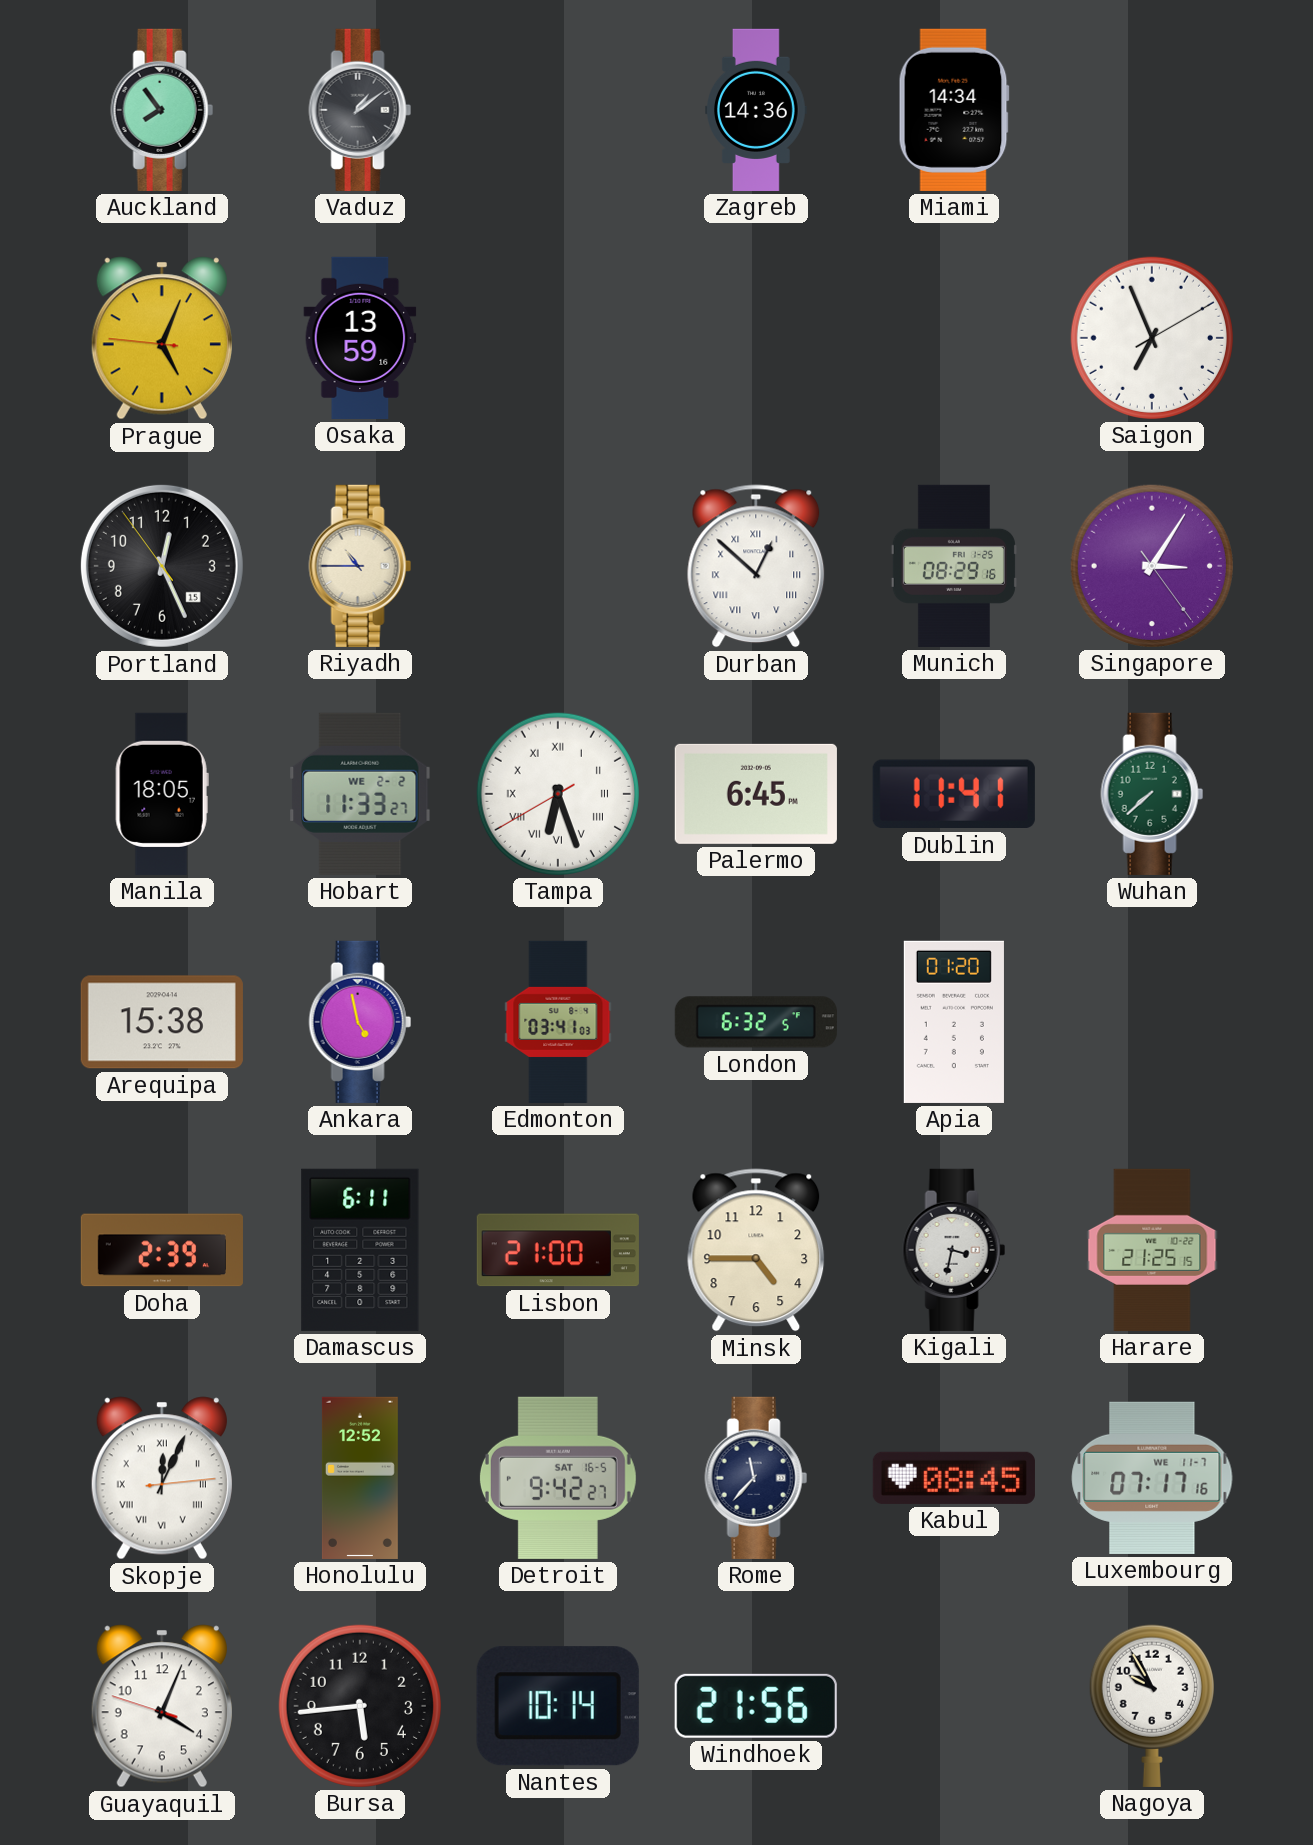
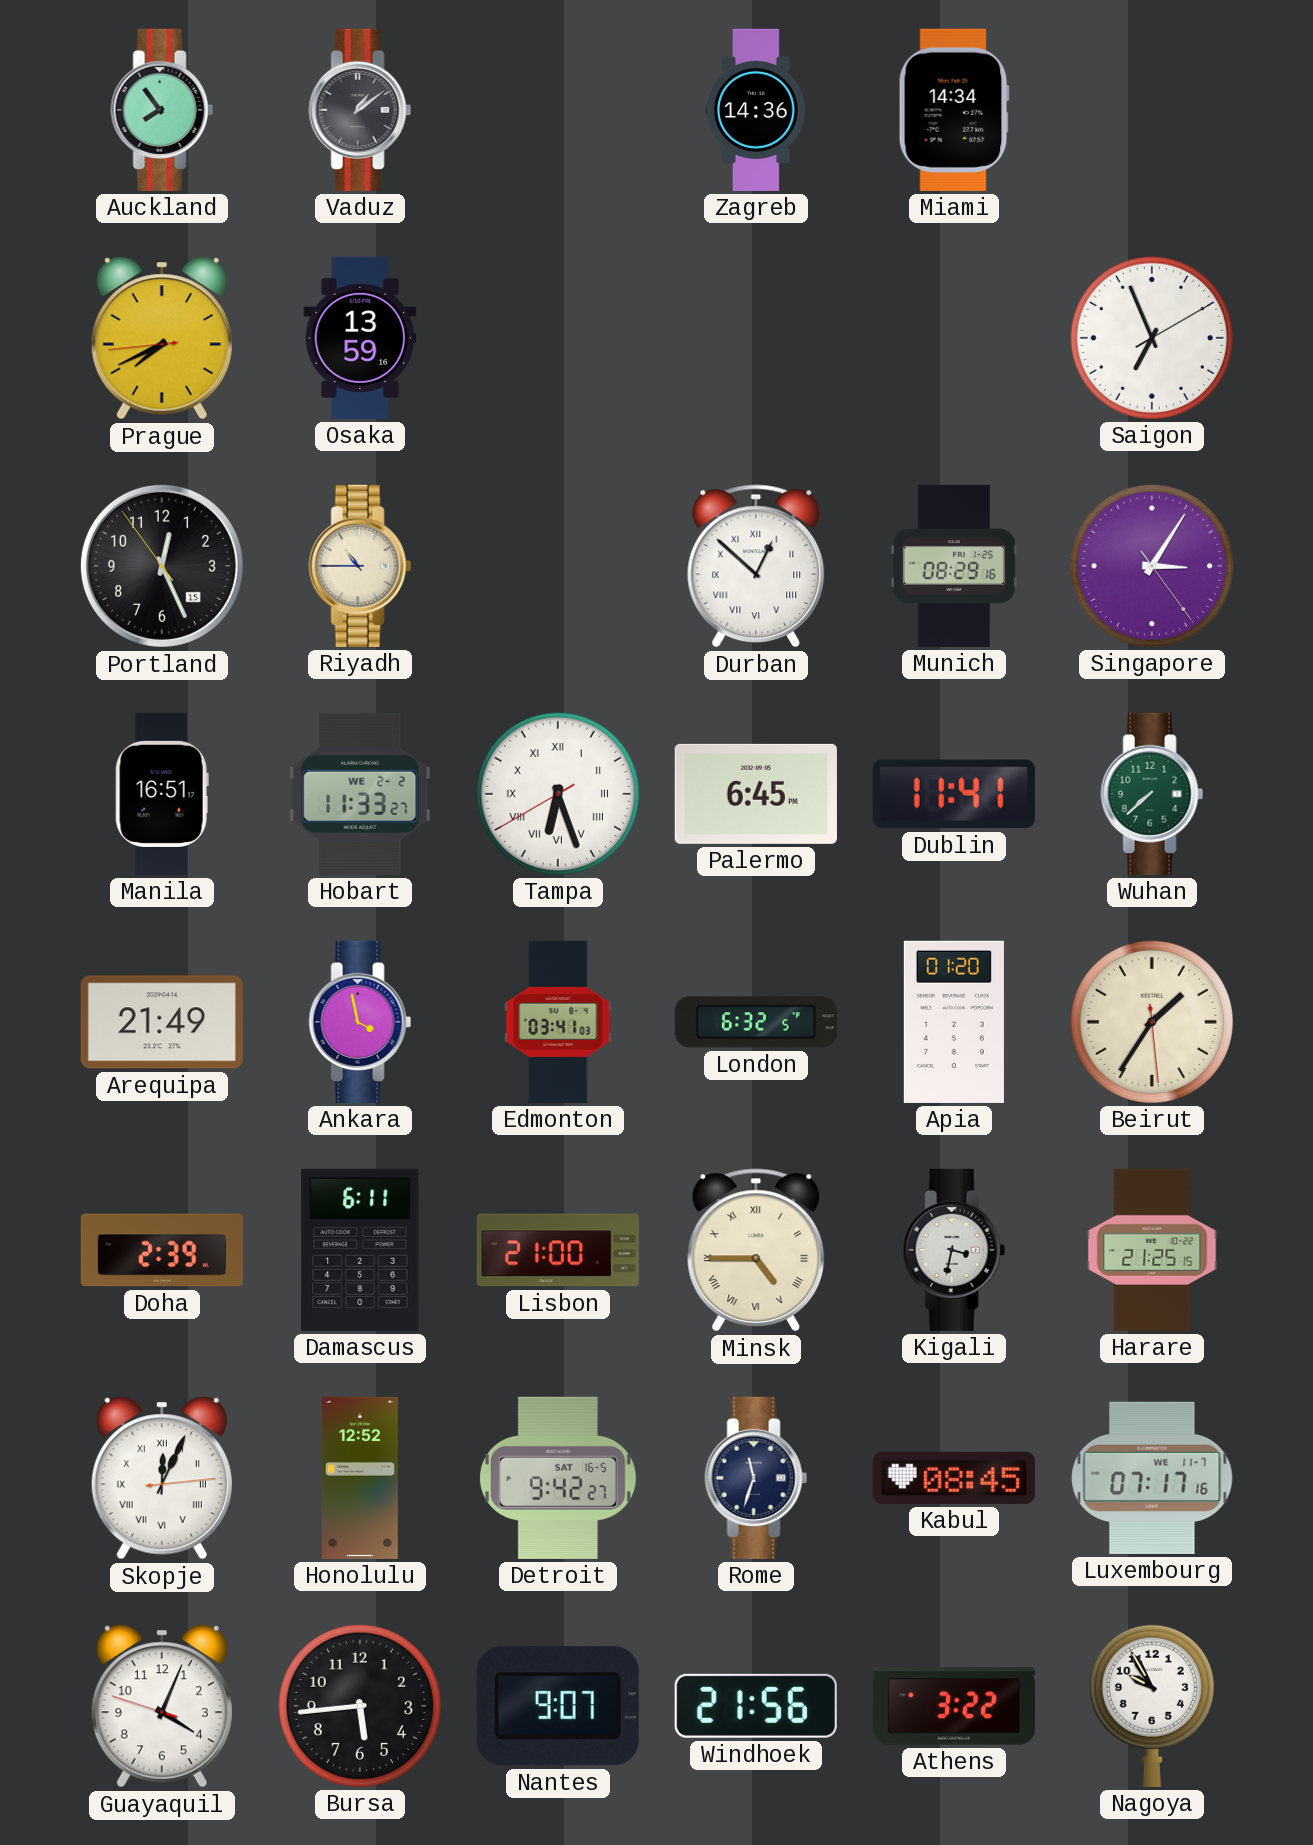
Prague: 5:03 -> 7:40 (162, 338)
Manila: 18:05 -> 16:51 (162, 794)
Arequipa: 15:38 -> 21:49 (162, 1022)
Ankara: 4:58 -> 3:58 (360, 1022)
Beirut: none -> 1:35 (1152, 1022)
Minsk numerals: Arabic -> Roman (756, 1250)
Rome: 11:37 -> 11:33 (756, 1478)
Nantes: 10:14 -> 9:07 (558, 1706)
Athens: none -> 3:22 (954, 1706)
